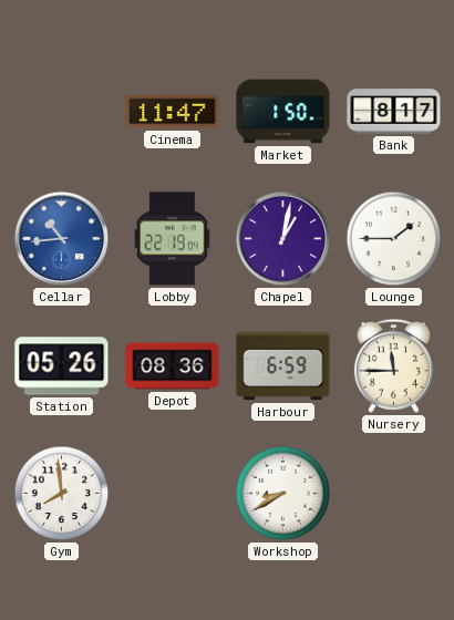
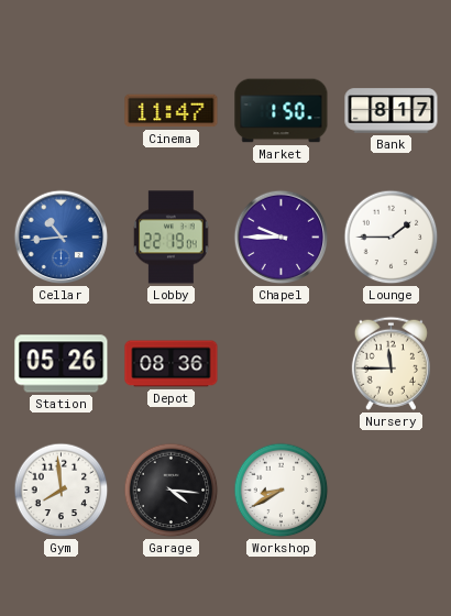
Chapel: 1:02 -> 9:45 (282, 238)
Harbour: 6:59 -> none (283, 366)
Garage: none -> 4:16 (172, 491)
